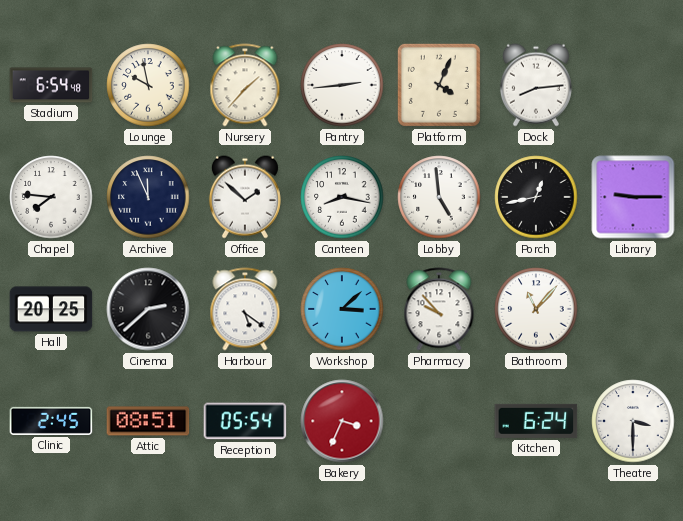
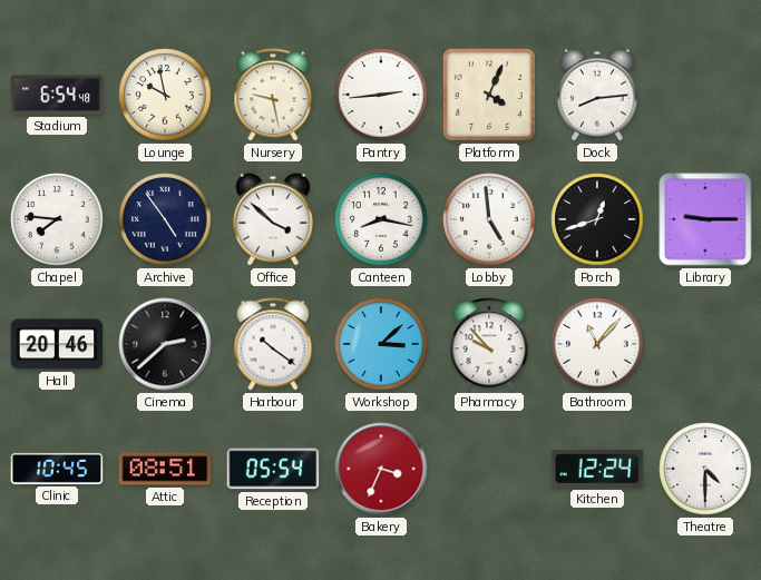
Nursery: 1:37 -> 9:28 (273, 95)
Archive: 11:56 -> 4:54 (165, 219)
Office: 1:52 -> 3:52 (273, 219)
Porch: 12:43 -> 12:42 (597, 219)
Hall: 20:25 -> 20:46 (57, 344)
Harbour: 5:21 -> 10:21 (273, 344)
Clinic: 2:45 -> 10:45 (57, 469)
Kitchen: 6:24 -> 12:24 (597, 469)
Theatre: 3:30 -> 4:30 (705, 469)
